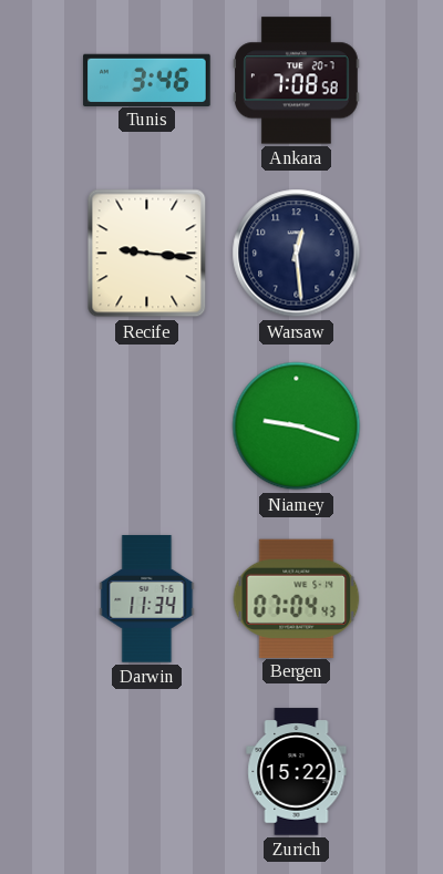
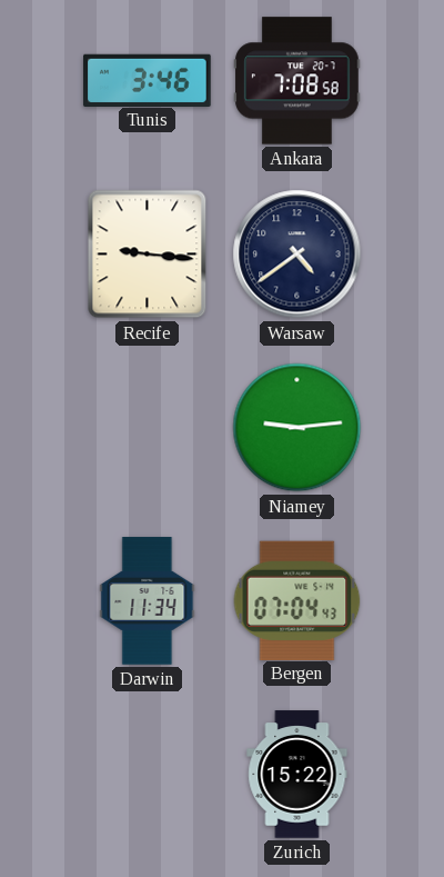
Warsaw: 12:29 -> 4:39 (297, 255)
Niamey: 9:18 -> 9:14 (297, 428)
